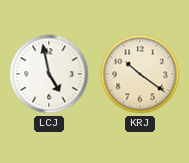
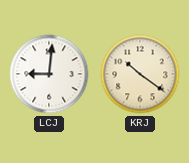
LCJ: 4:58 -> 9:01 (49, 74)
